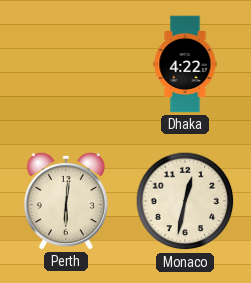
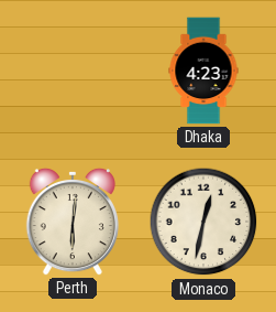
Dhaka: 4:22 -> 4:23 (203, 71)
